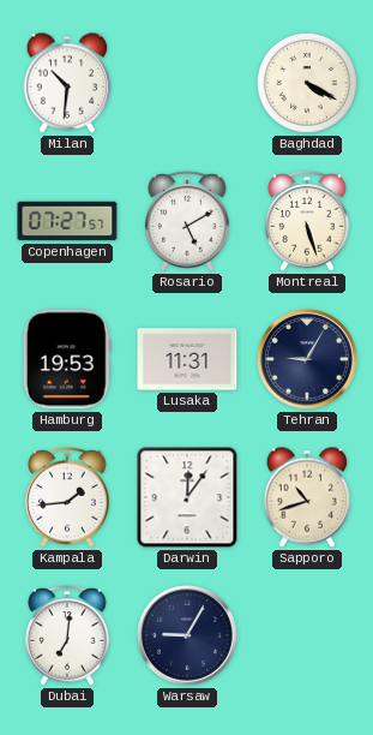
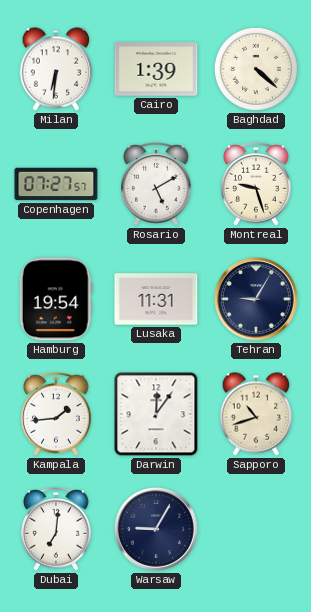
Milan: 10:31 -> 6:31 (56, 69)
Cairo: none -> 1:39 (156, 69)
Baghdad: 4:20 -> 4:22 (256, 69)
Montreal: 5:27 -> 9:27 (256, 184)
Hamburg: 19:53 -> 19:54 (56, 299)
